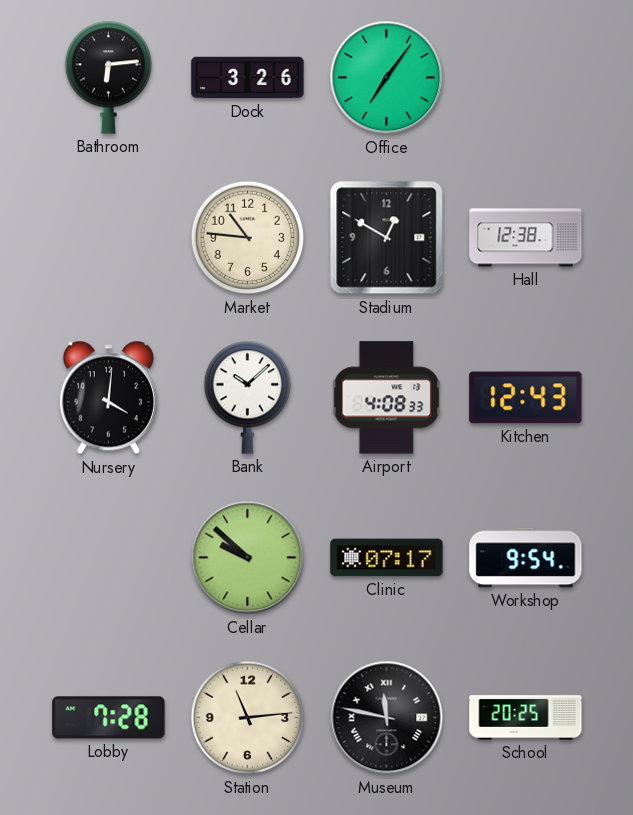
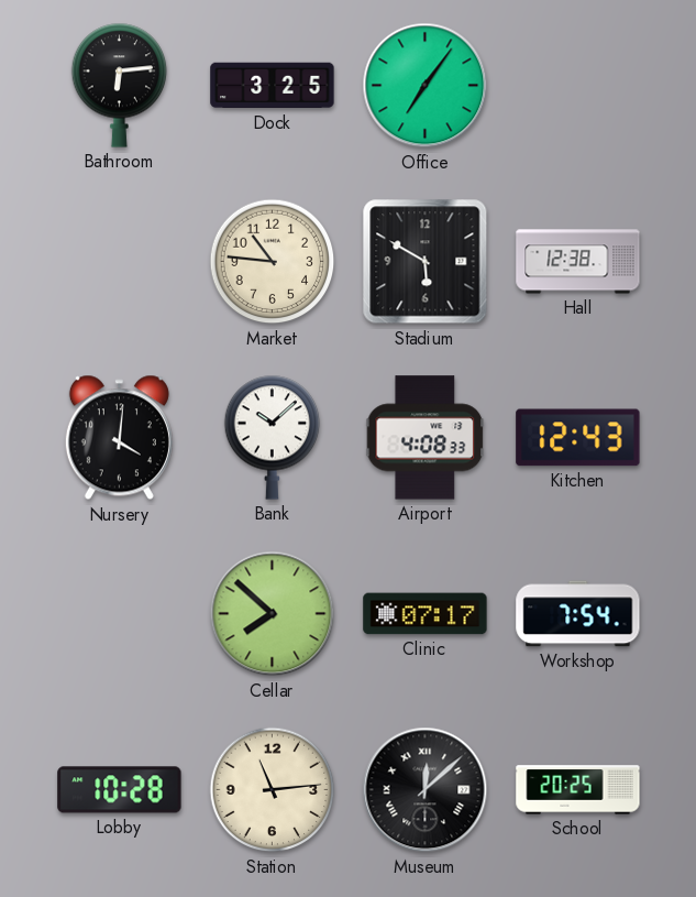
Dock: 3:26 -> 3:25 (273, 86)
Stadium: 12:50 -> 5:50 (426, 262)
Cellar: 9:52 -> 7:52 (273, 614)
Workshop: 9:54 -> 7:54 (578, 614)
Lobby: 7:28 -> 10:28 (120, 790)
Museum: 11:47 -> 12:08 (426, 790)
